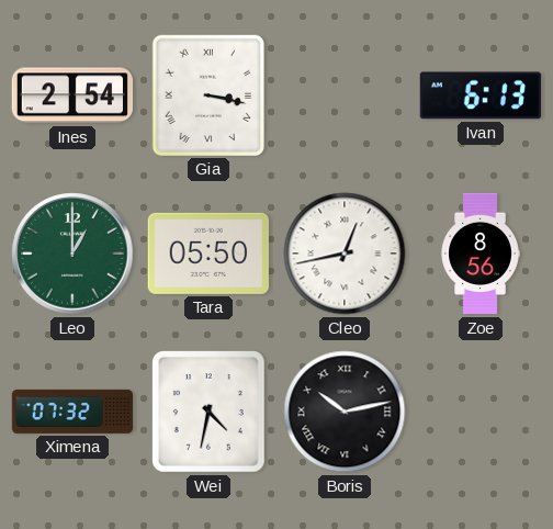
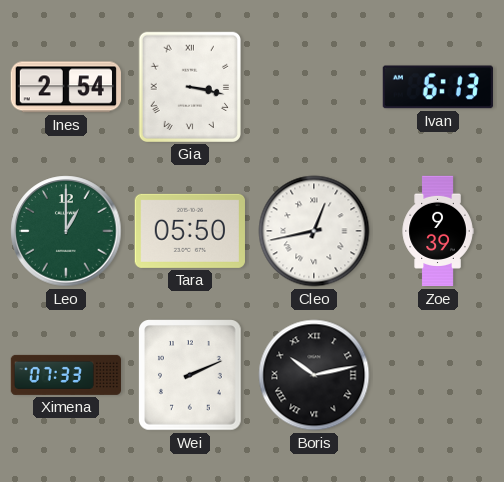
Zoe: 8:56 -> 9:39 (438, 231)
Ximena: 07:32 -> 07:33 (65, 375)
Wei: 4:32 -> 2:11 (191, 375)
